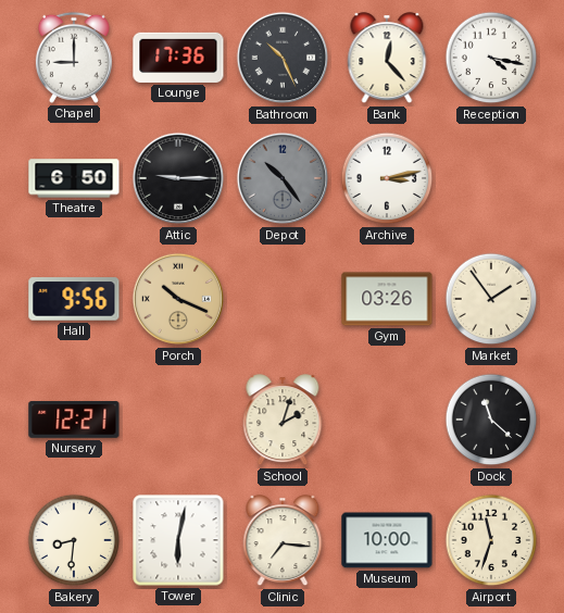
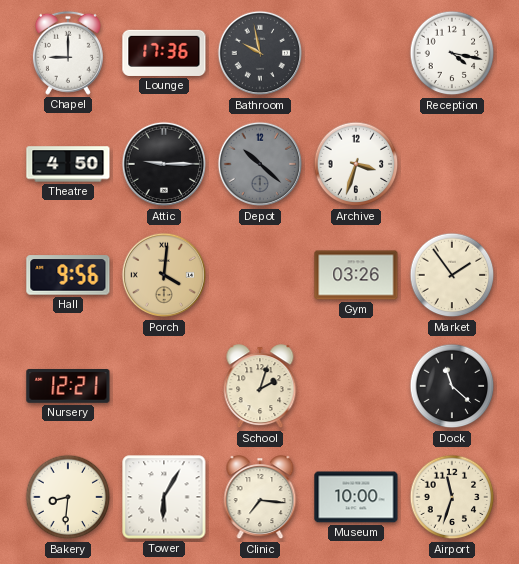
Bathroom: 10:26 -> 9:58 (260, 53)
Bank: 12:23 -> none (387, 59)
Theatre: 6:50 -> 4:50 (68, 164)
Depot: 10:24 -> 10:22 (260, 164)
Archive: 3:13 -> 3:33 (356, 164)
Porch: 10:19 -> 4:01 (164, 275)
Tower: 6:02 -> 6:05 (164, 497)
